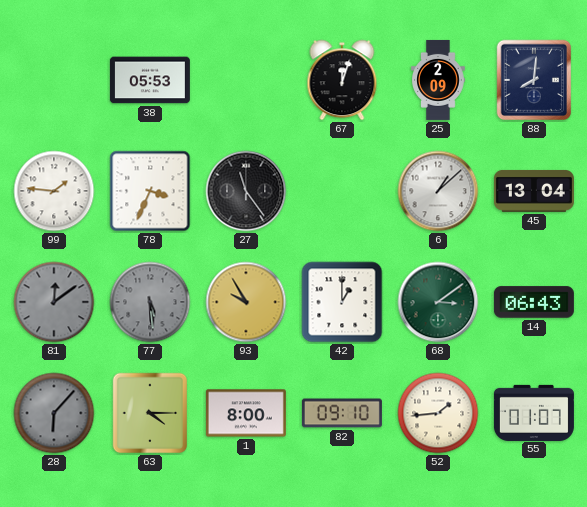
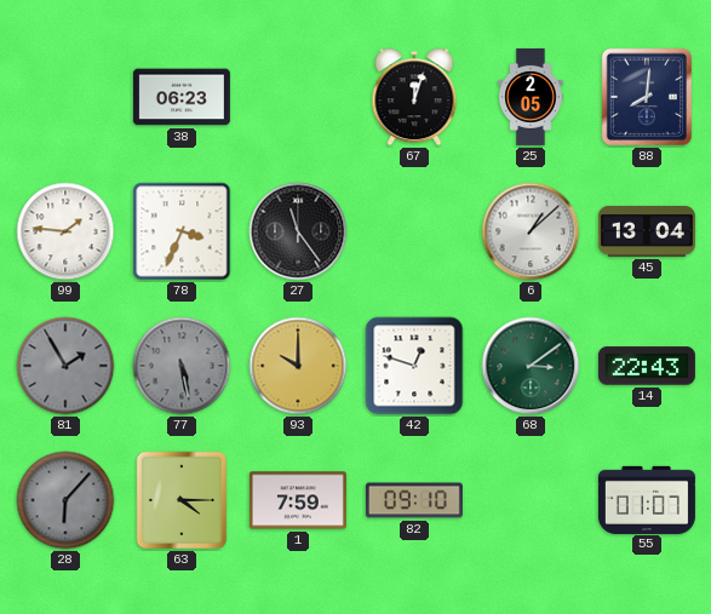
38: 05:53 -> 06:23 (182, 97)
25: 2:09 -> 2:05 (531, 97)
81: 12:09 -> 1:55 (65, 366)
77: 5:29 -> 5:28 (182, 366)
93: 9:55 -> 10:00 (298, 366)
42: 1:00 -> 12:48 (414, 366)
14: 06:43 -> 22:43 (647, 366)
1: 8:00 -> 7:59 (298, 500)
52: 1:44 -> none (438, 413)
